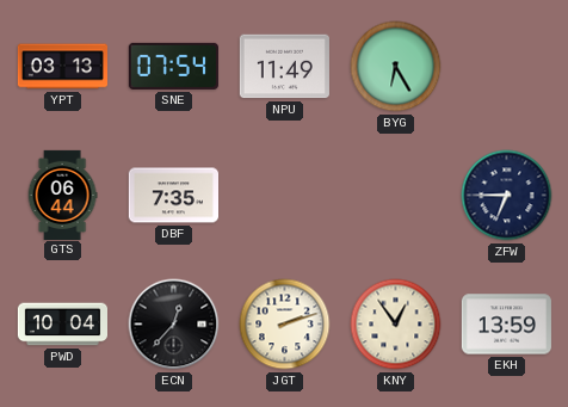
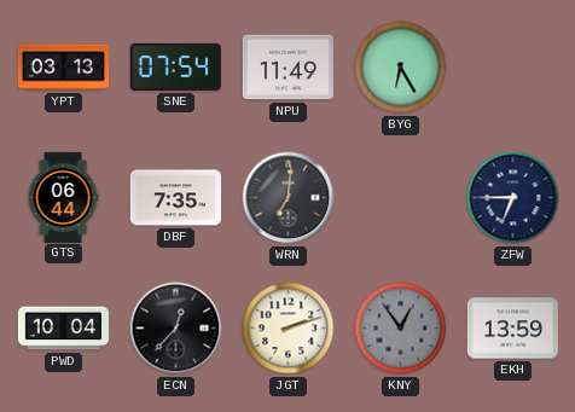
WRN: none -> 7:01 (289, 198)
KNY dial: cream -> grey (401, 329)
